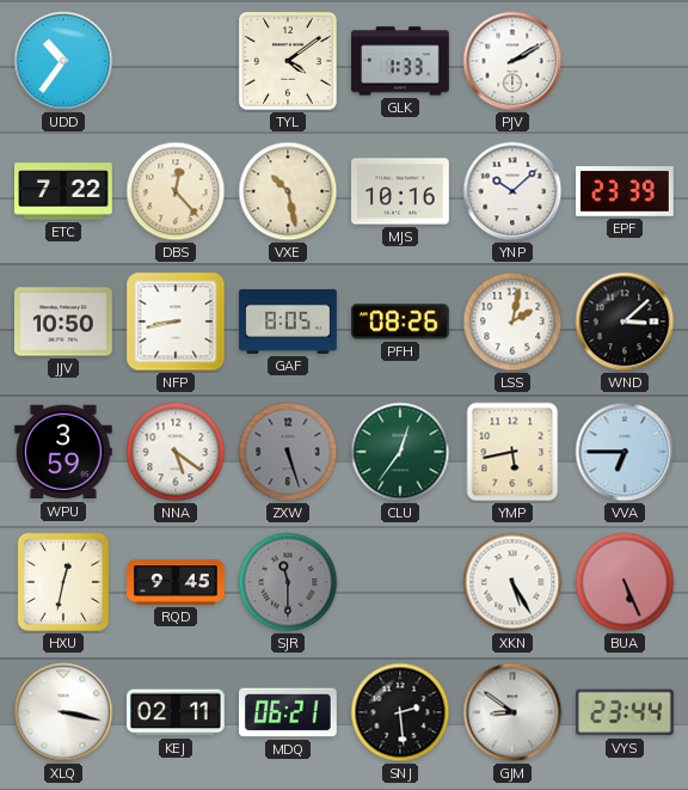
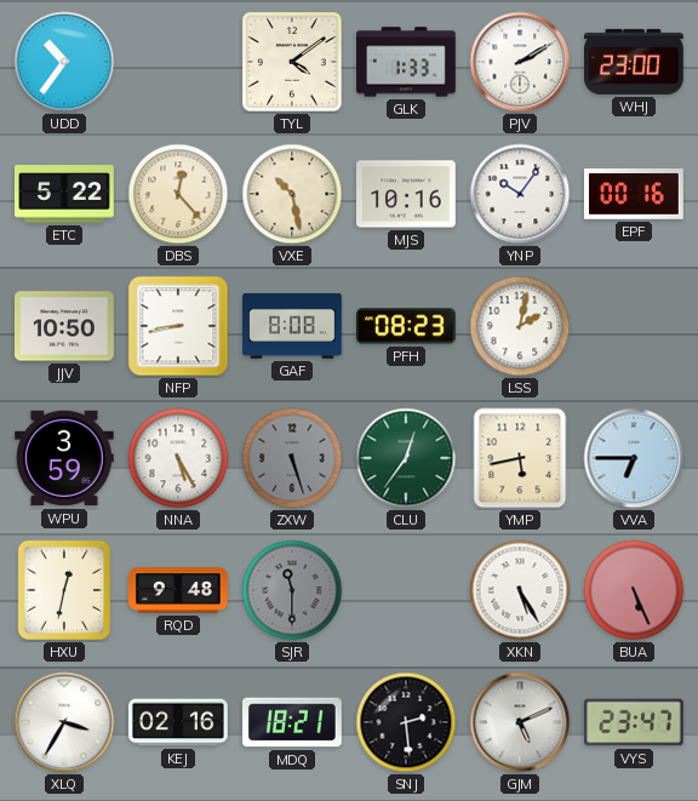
WHJ: none -> 23:00 (635, 62)
ETC: 7:22 -> 5:22 (65, 194)
YNP: 10:08 -> 10:06 (520, 194)
EPF: 23:39 -> 00:16 (635, 194)
GAF: 8:05 -> 8:08 (292, 326)
PFH: 08:26 -> 08:23 (407, 326)
WND: 3:08 -> none (625, 321)
NNA: 5:21 -> 5:25 (178, 458)
RQD: 9:45 -> 9:48 (178, 590)
XLQ: 3:17 -> 3:35 (64, 722)
KEJ: 02:11 -> 02:16 (179, 722)
MDQ: 06:21 -> 18:21 (293, 722)
GJM: 8:51 -> 5:11 (520, 722)
VYS: 23:44 -> 23:47 (634, 722)
